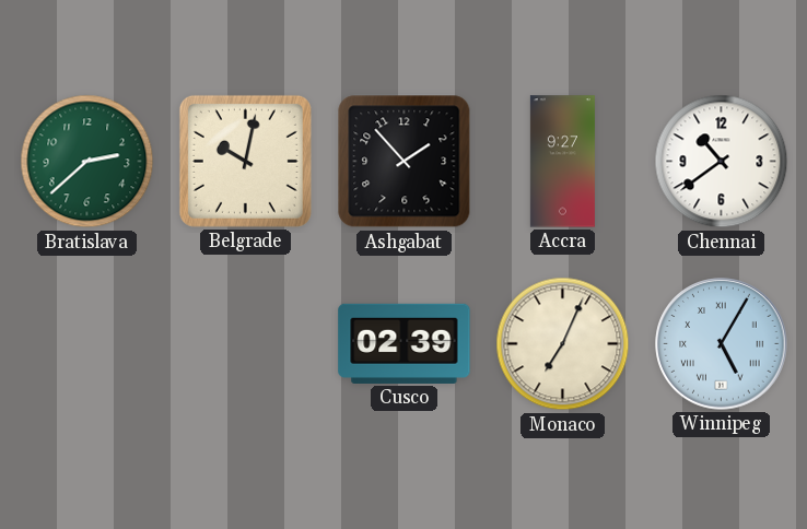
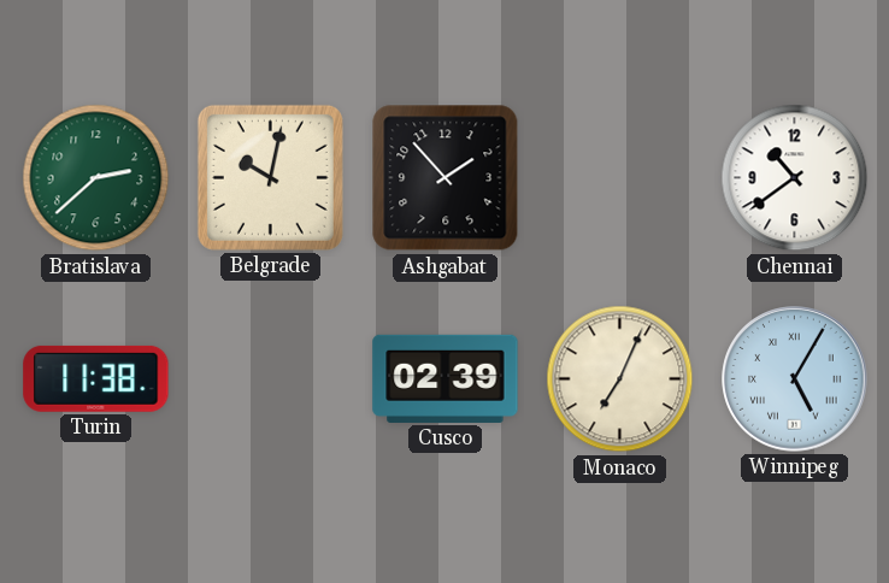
Accra: 9:27 -> none (562, 162)
Turin: none -> 11:38 (96, 378)
